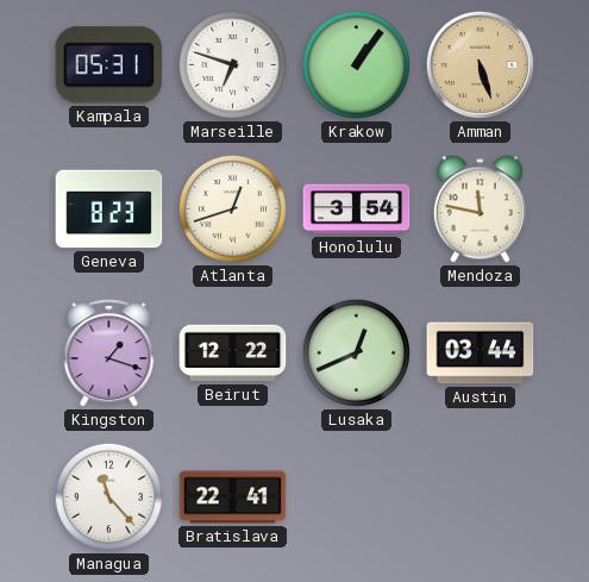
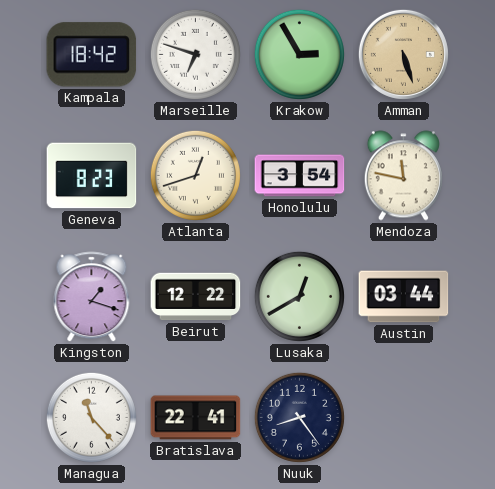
Kampala: 05:31 -> 18:42 (92, 55)
Krakow: 1:06 -> 2:55 (299, 54)
Lusaka: 12:41 -> 12:40 (299, 296)
Nuuk: none -> 8:24 (299, 417)
